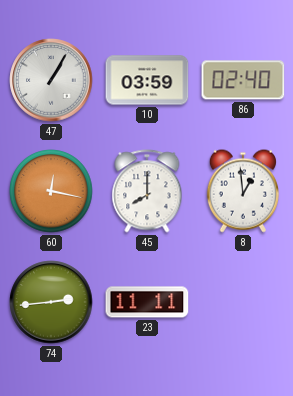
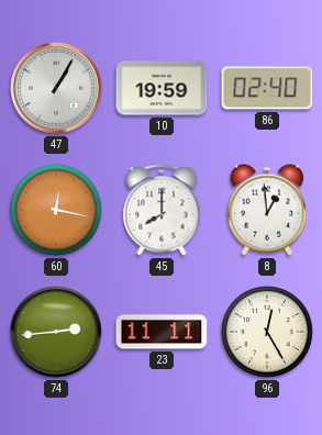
10: 03:59 -> 19:59 (162, 88)
96: none -> 12:25 (267, 332)
